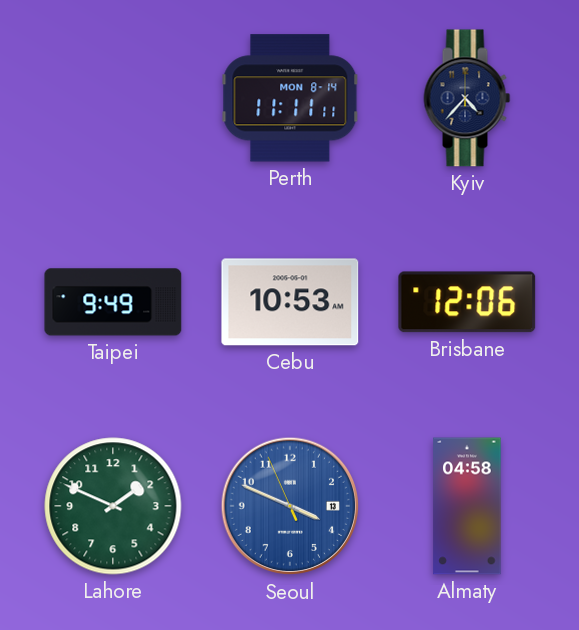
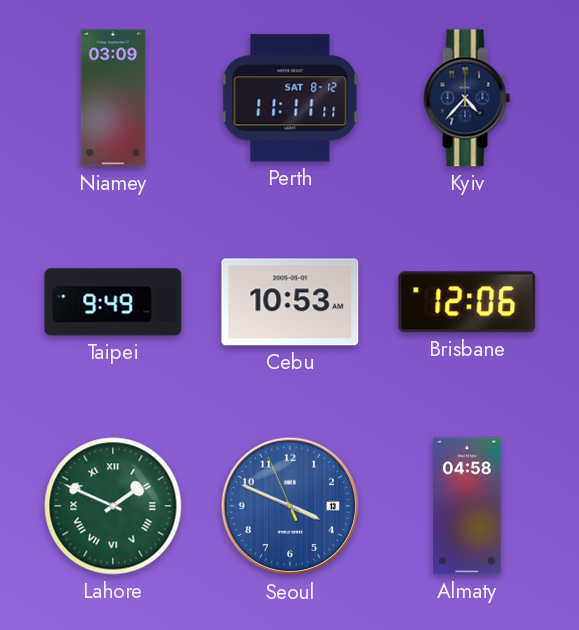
Niamey: none -> 03:09 (113, 98)
Perth date: MON 8-14 -> SAT 8-12 (290, 98)
Lahore numerals: Arabic -> Roman (113, 506)
